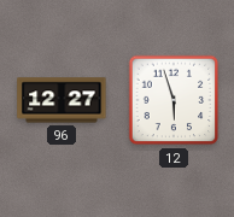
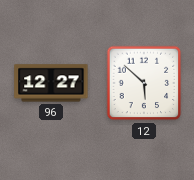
12: 5:57 -> 5:52 (144, 83)
